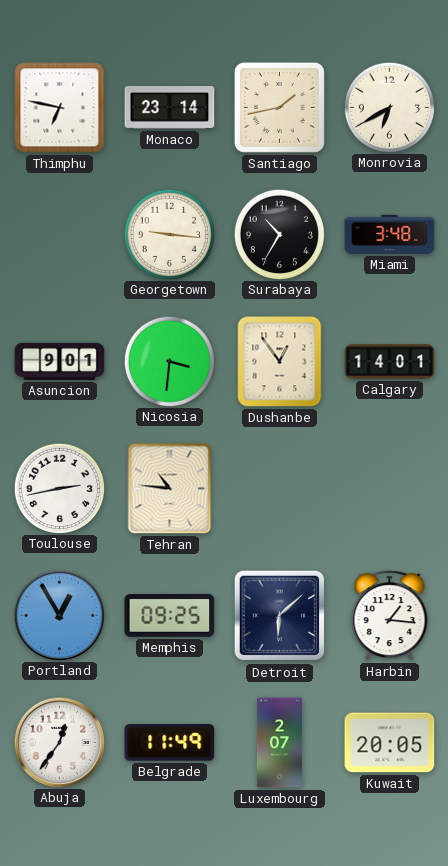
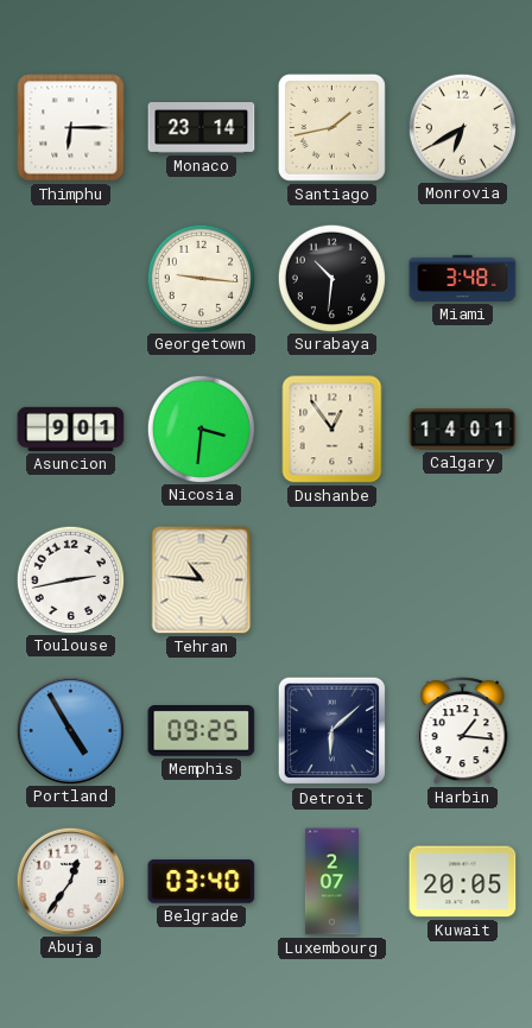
Thimphu: 6:47 -> 6:15 (71, 128)
Surabaya: 10:35 -> 10:31 (331, 278)
Portland: 12:55 -> 4:55 (70, 730)
Belgrade: 11:49 -> 03:40 (202, 882)
